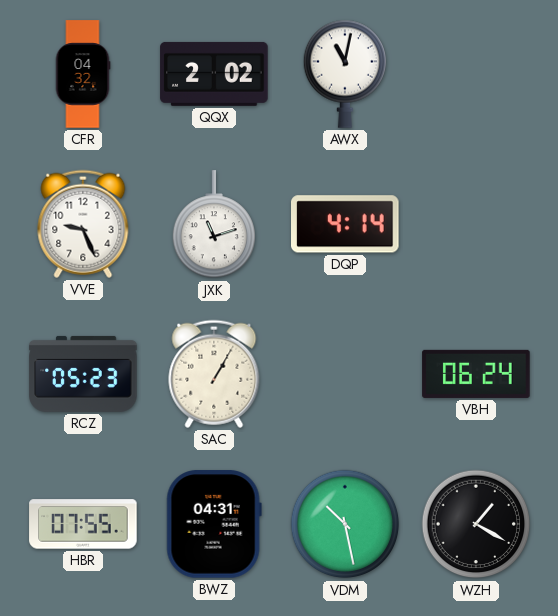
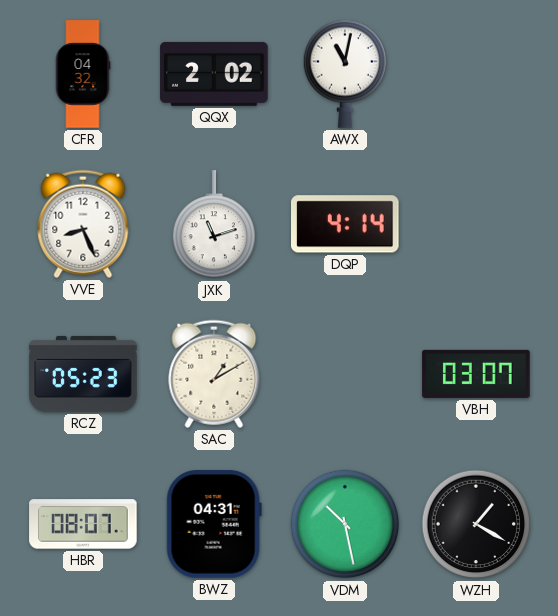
VVE: 9:26 -> 8:26 (83, 224)
SAC: 1:05 -> 1:10 (214, 374)
VBH: 06:24 -> 03:07 (476, 374)
HBR: 07:55 -> 08:07 (83, 524)
